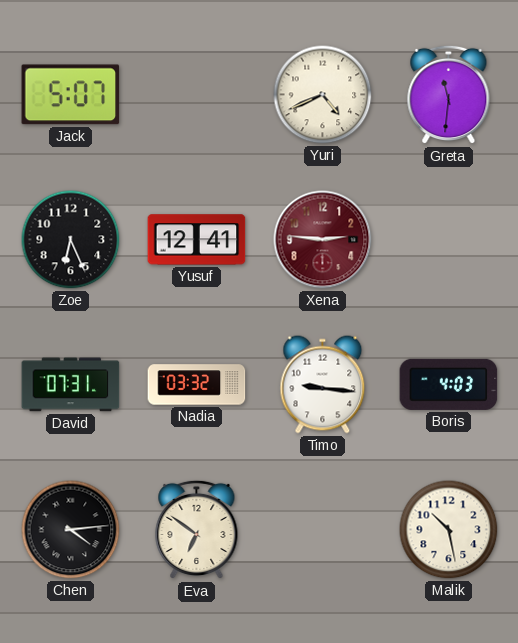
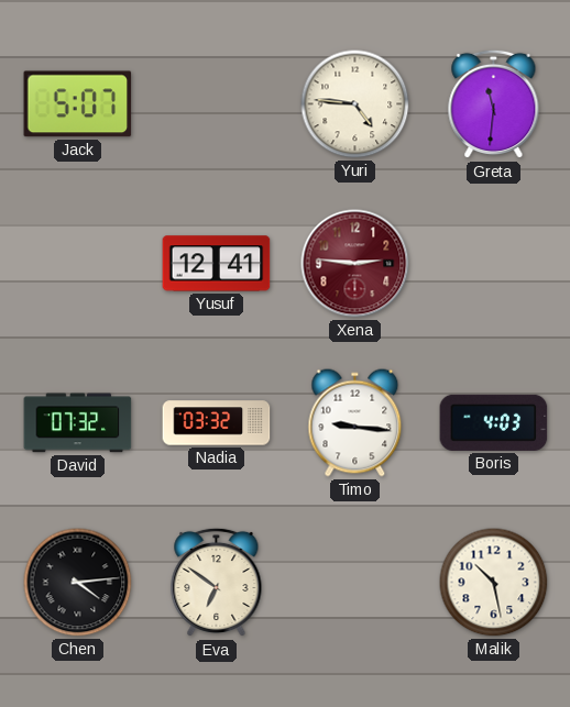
Yuri: 4:41 -> 4:46 (355, 104)
Zoe: 6:26 -> none (71, 240)
David: 07:31 -> 07:32 (78, 423)
